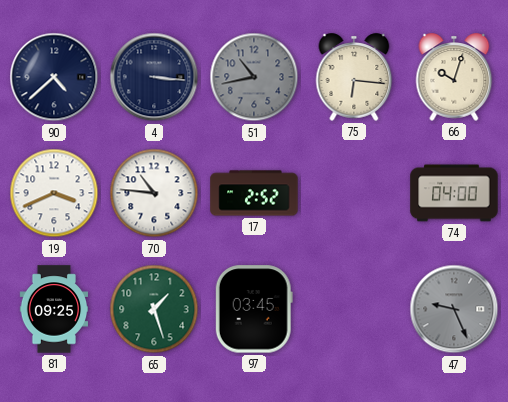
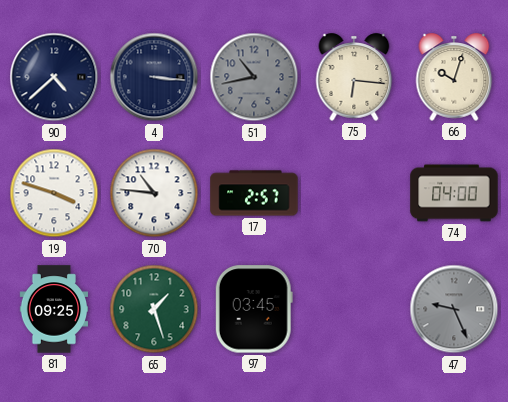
19: 3:41 -> 3:48 (54, 193)
17: 2:52 -> 2:57 (254, 193)
